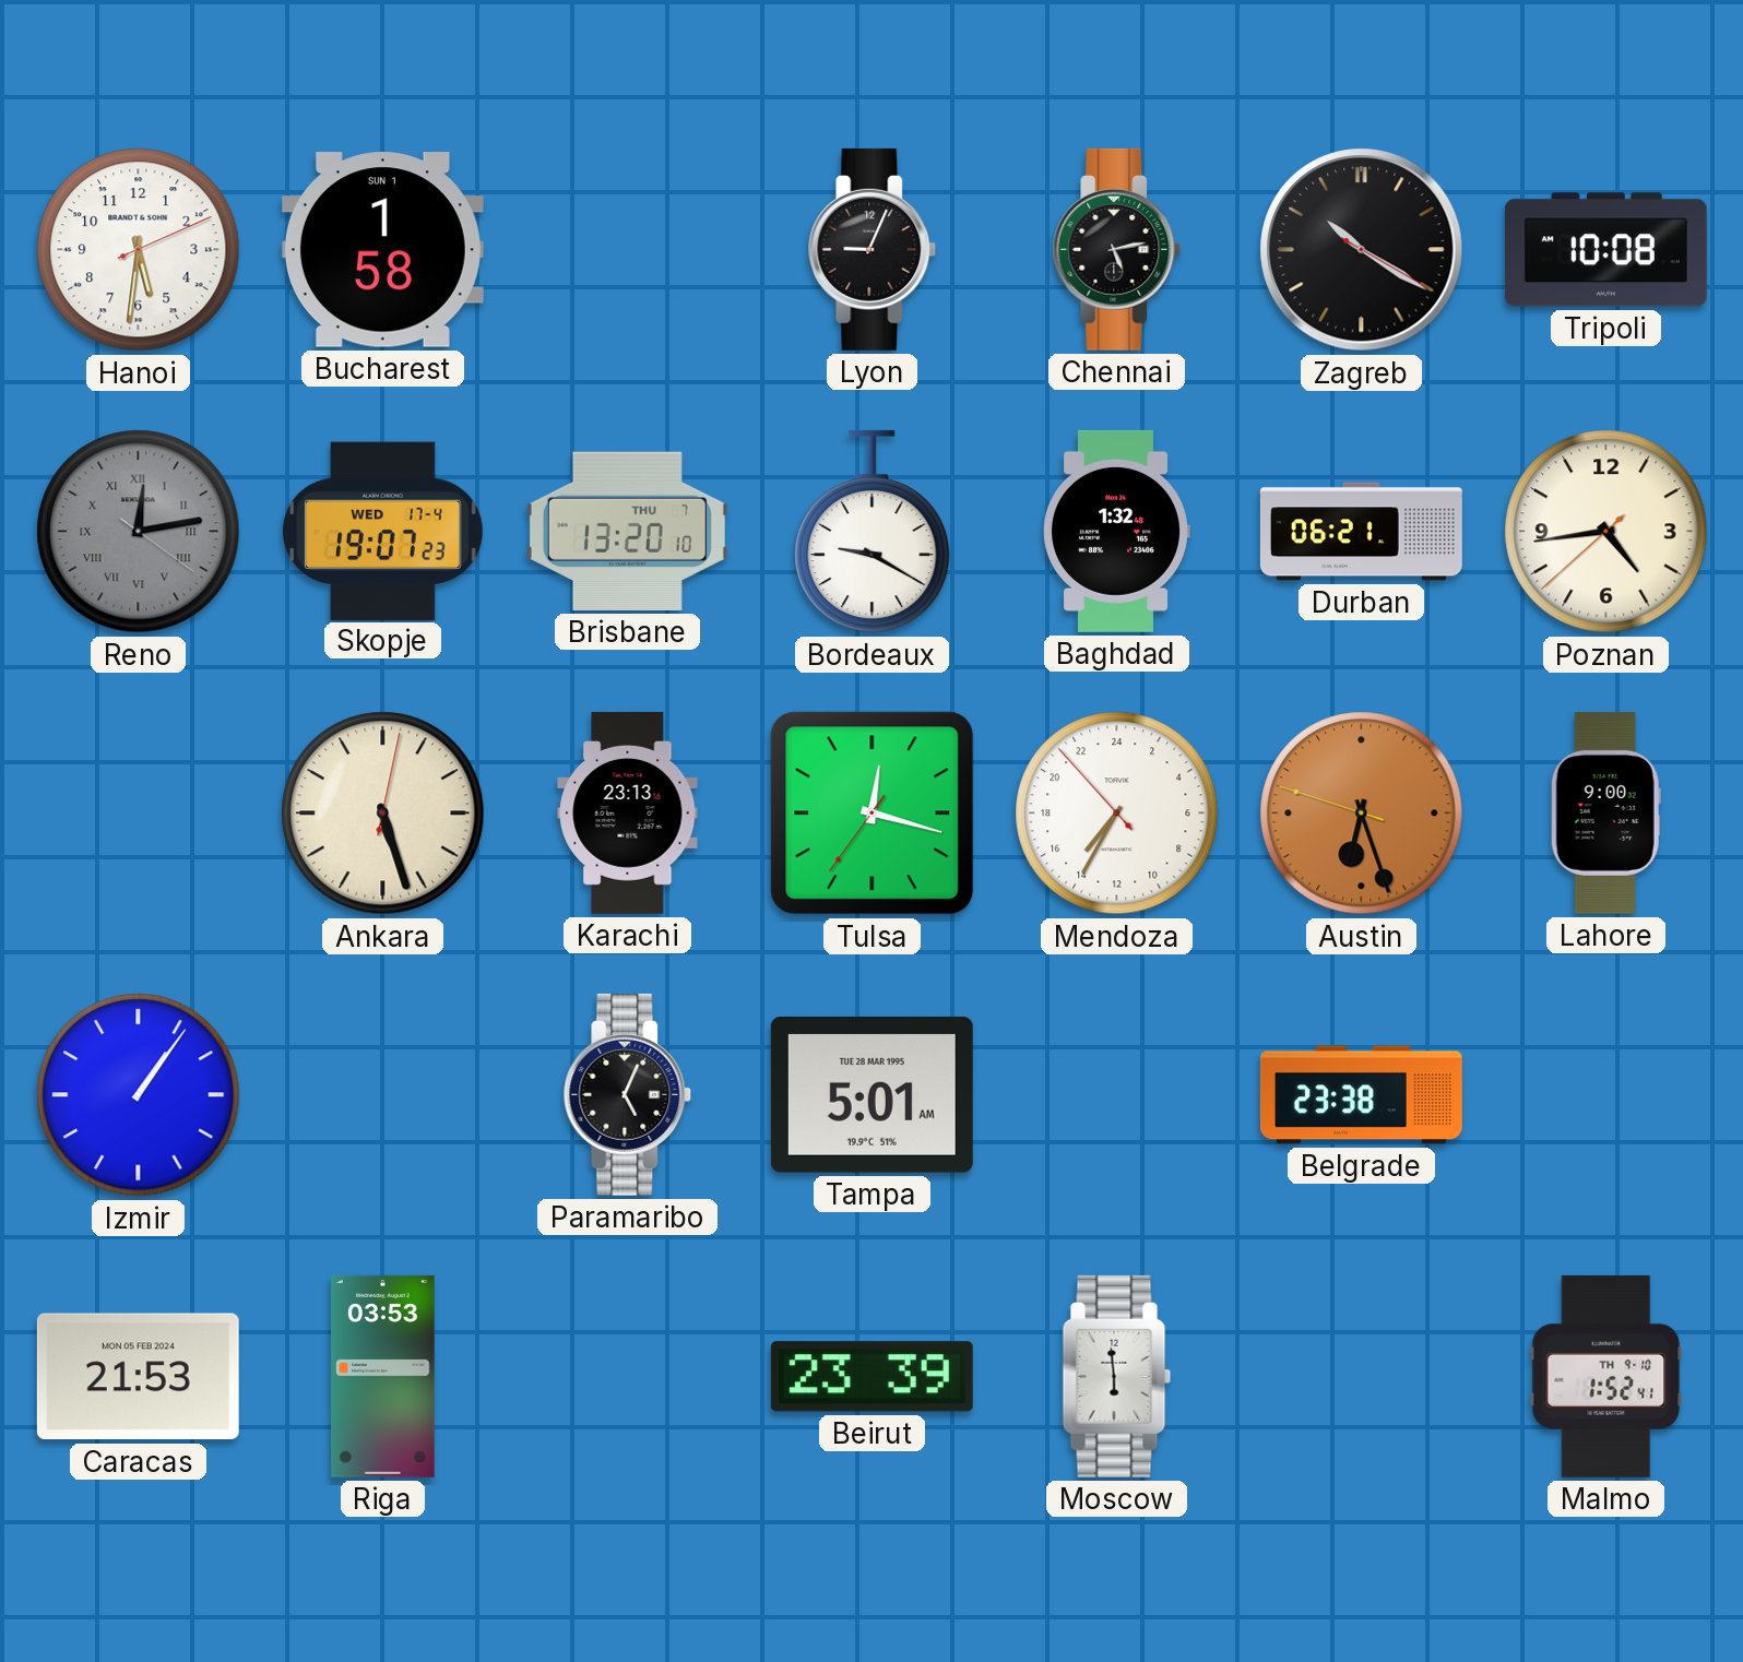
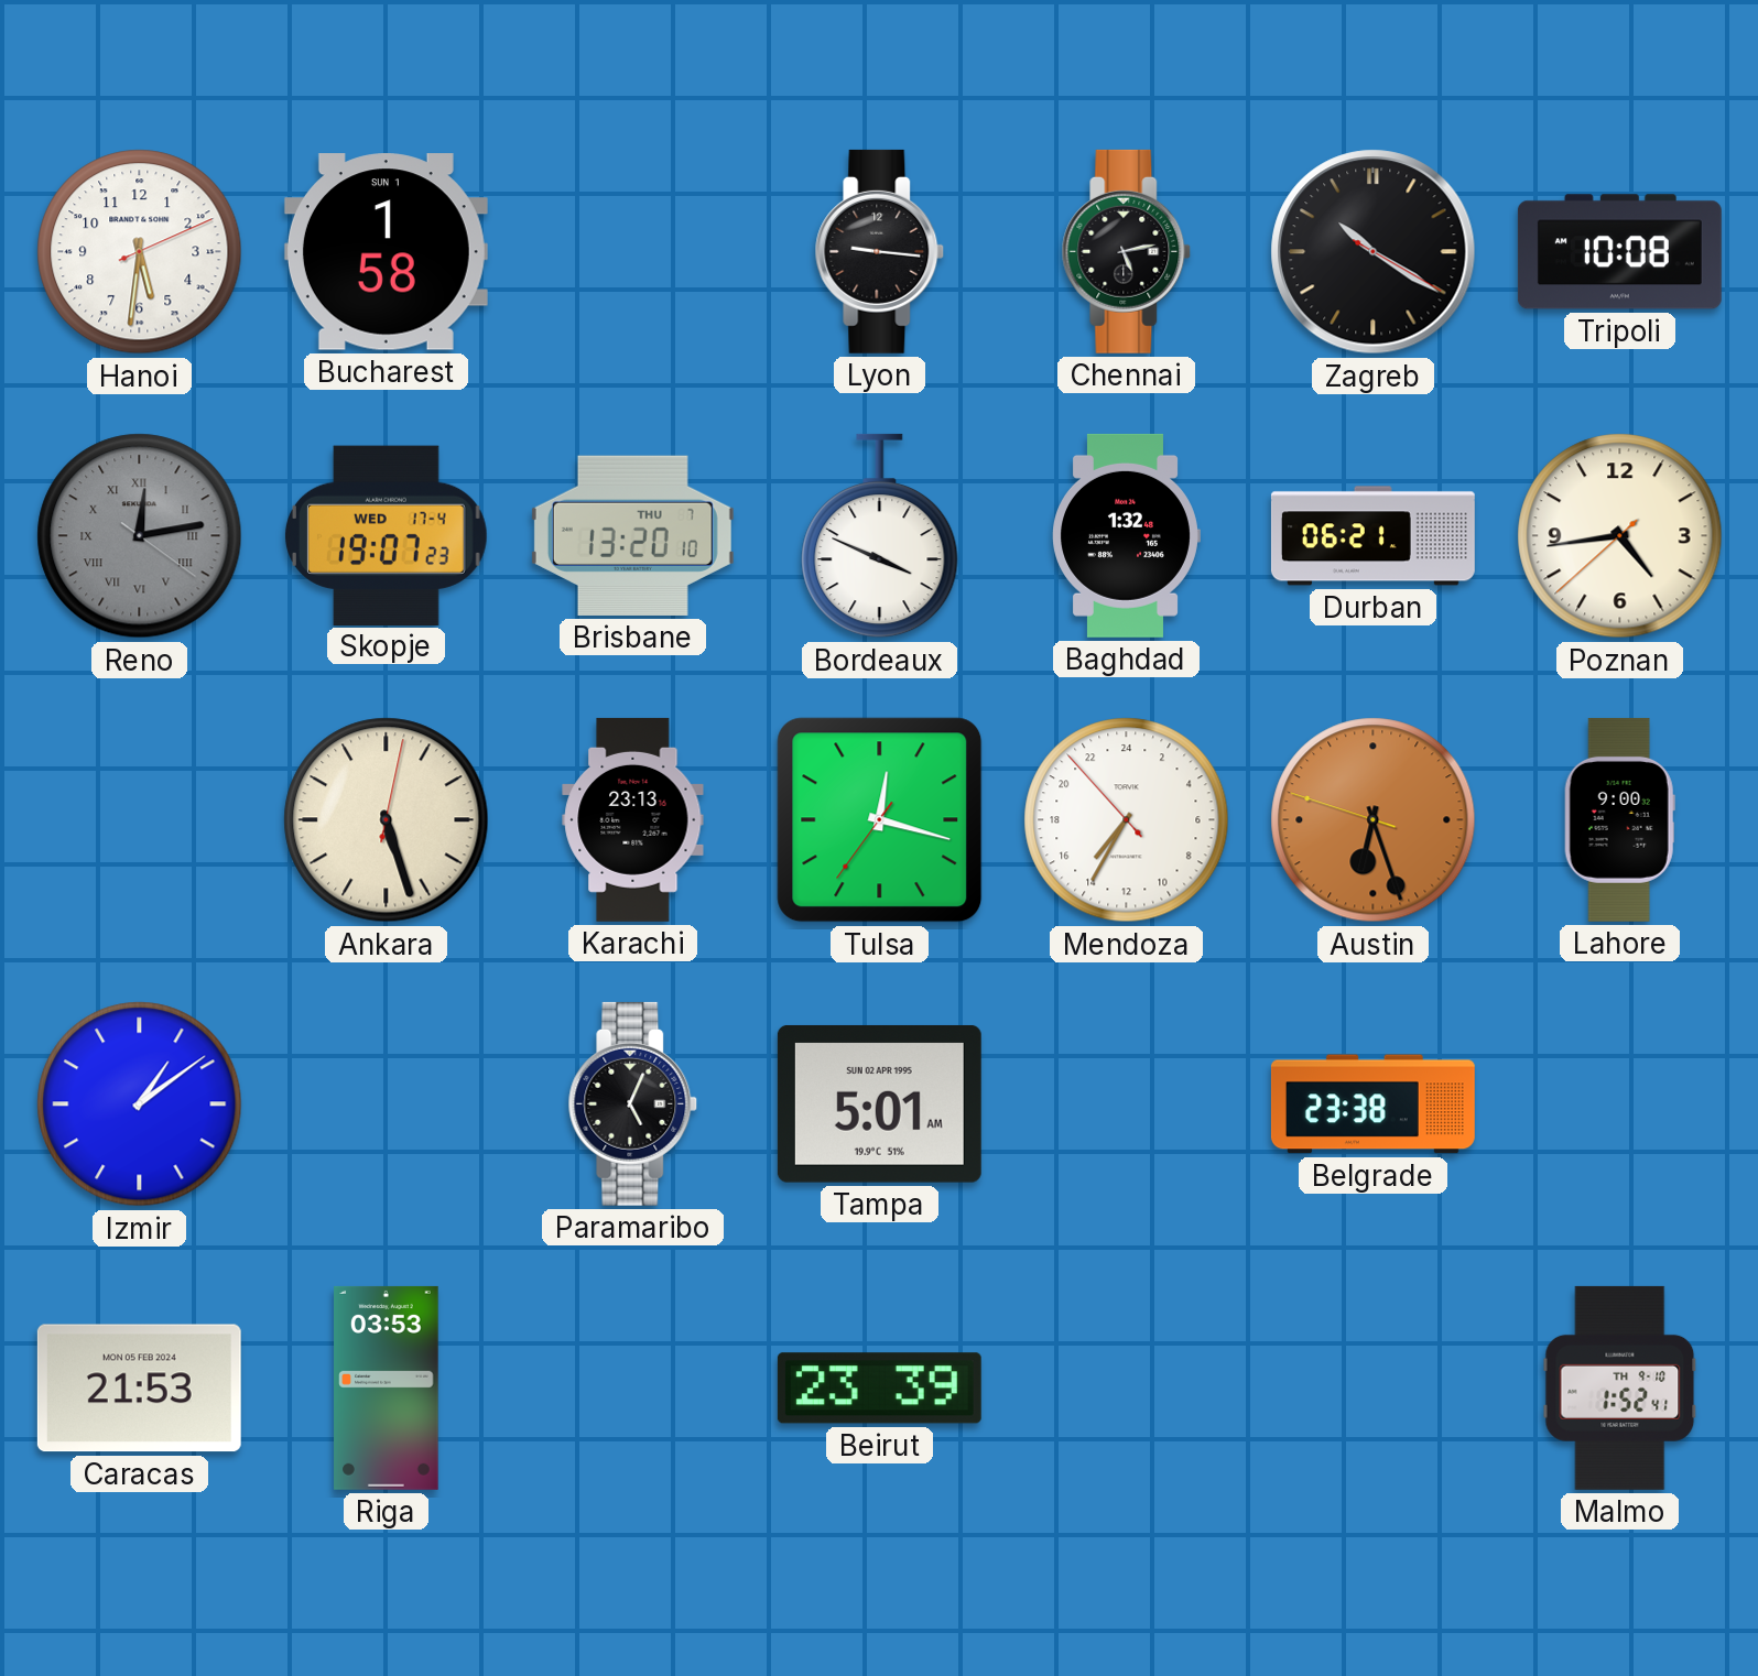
Lyon: 9:04 -> 9:16 (880, 251)
Bordeaux: 9:20 -> 3:49 (880, 536)
Izmir: 1:06 -> 1:09 (140, 1104)
Tampa date: TUE 28 MAR 1995 -> SUN 02 APR 1995 (879, 1103)
Moscow: 5:59 -> none (1117, 1376)
